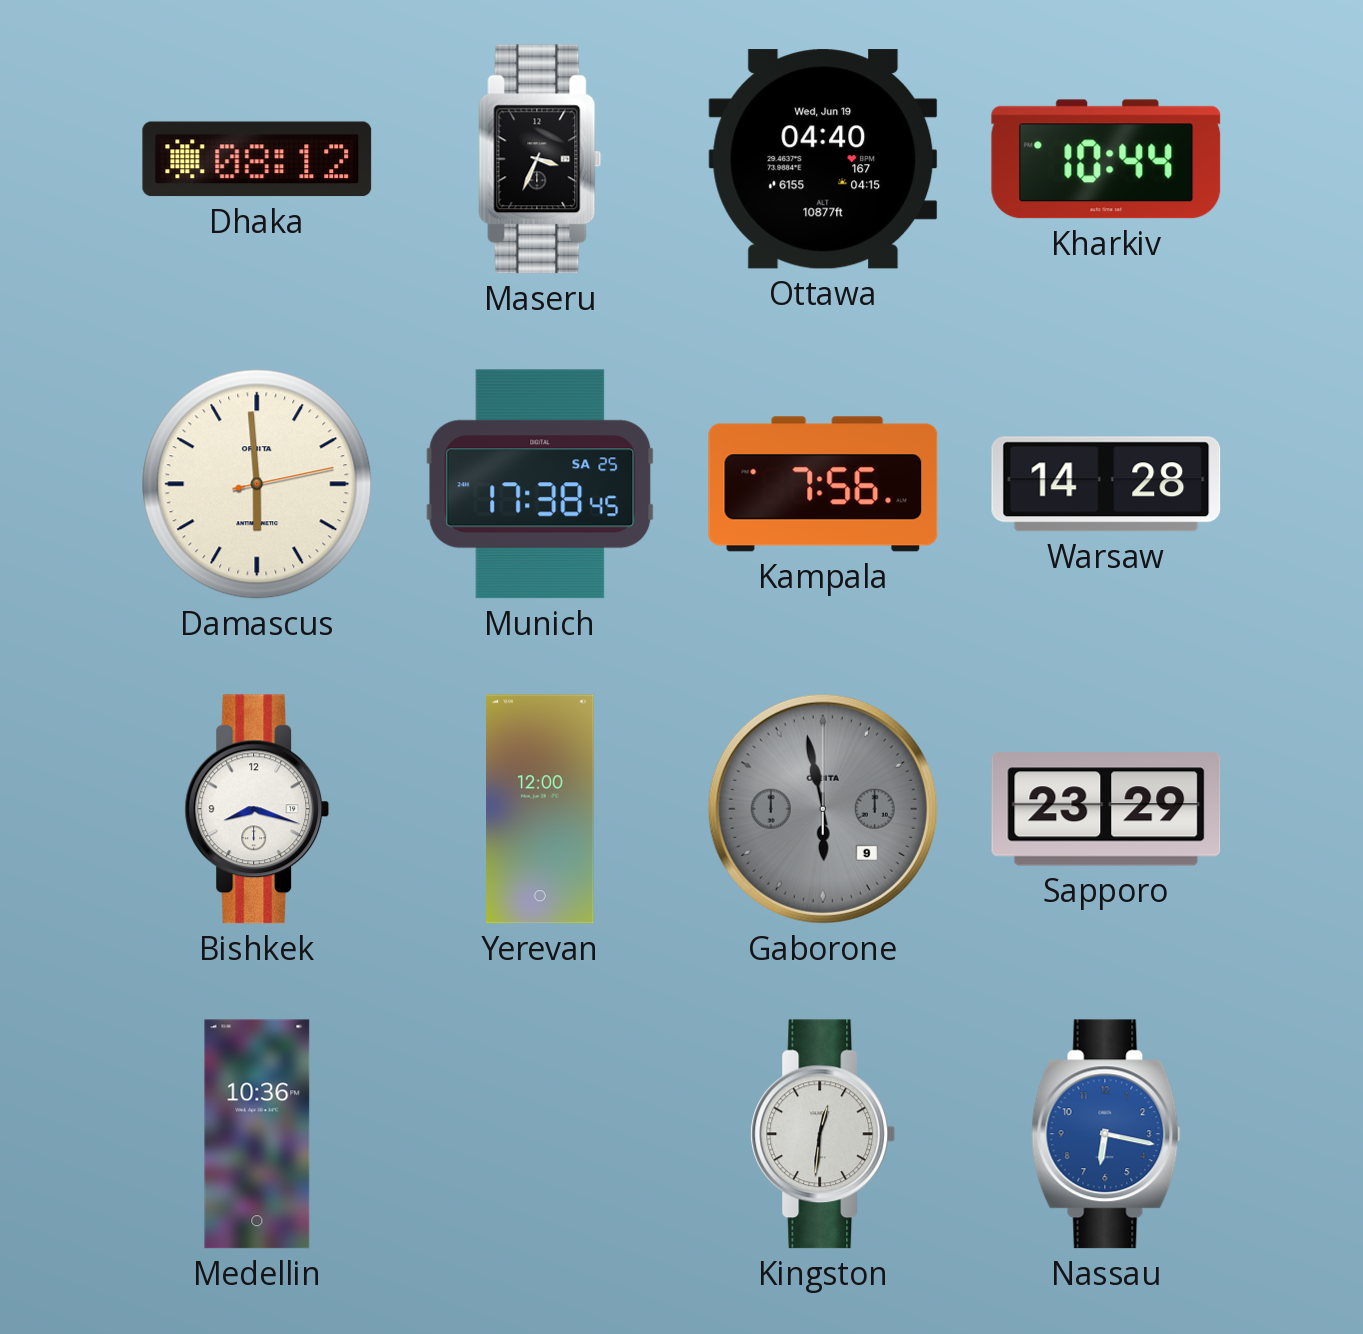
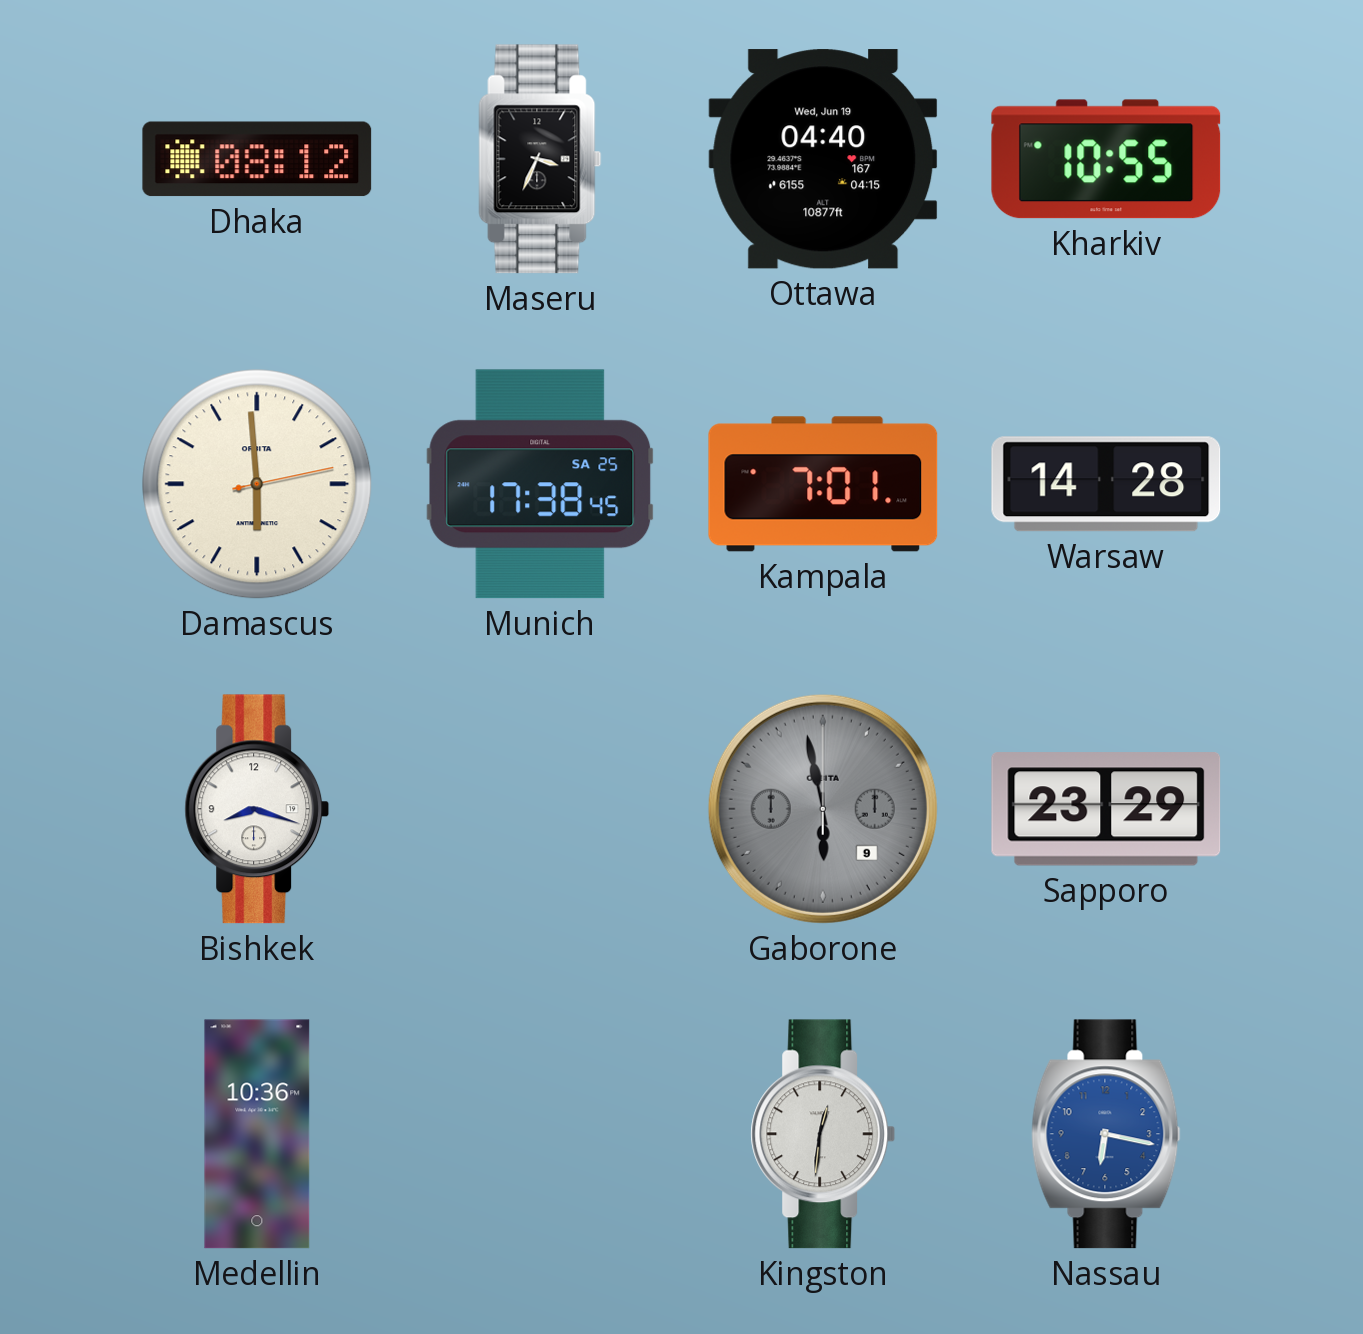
Kharkiv: 10:44 -> 10:55 (1106, 159)
Kampala: 7:56 -> 7:01 (823, 484)
Yerevan: 12:00 -> none (540, 809)
